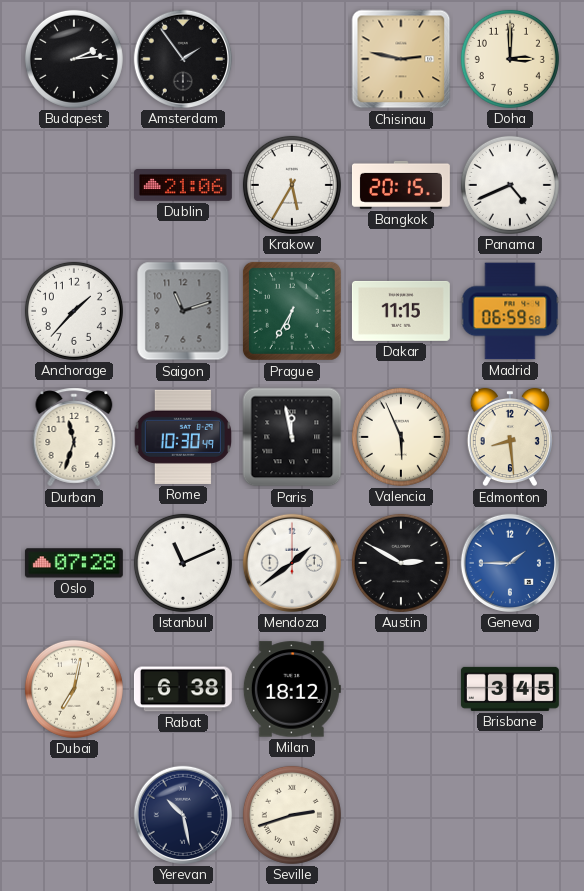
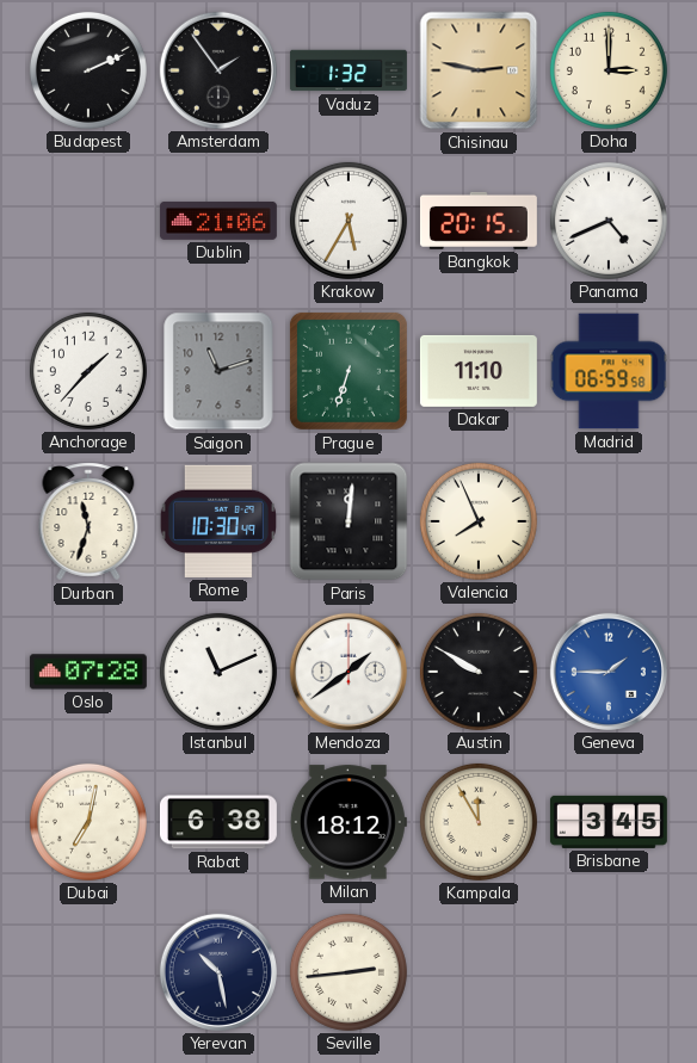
Budapest: 2:14 -> 2:11 (88, 70)
Vaduz: none -> 1:32 (348, 70)
Prague: 6:35 -> 6:33 (348, 371)
Dakar: 11:15 -> 11:10 (479, 371)
Paris: 11:58 -> 12:01 (348, 521)
Valencia: 5:56 -> 7:56 (479, 521)
Edmonton: 8:29 -> none (510, 437)
Austin: 2:50 -> 9:50 (479, 672)
Kampala: none -> 11:55 (479, 822)
Seville: 2:42 -> 2:44 (348, 972)
